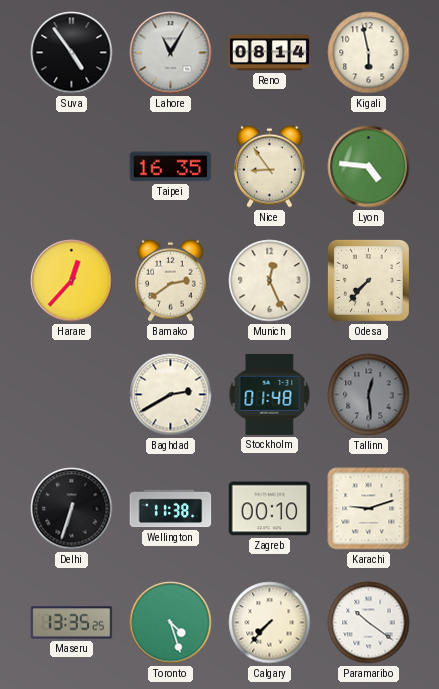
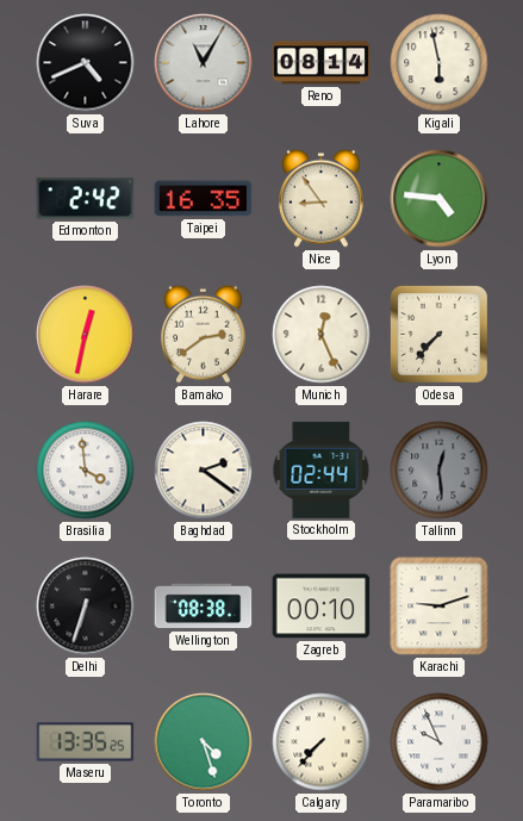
Suva: 4:54 -> 4:41 (86, 63)
Edmonton: none -> 2:42 (86, 199)
Harare: 12:37 -> 12:32 (86, 335)
Brasilia: none -> 3:59 (86, 471)
Baghdad: 2:40 -> 2:21 (204, 471)
Stockholm: 01:48 -> 02:44 (322, 469)
Wellington: 11:38 -> 08:38 (204, 607)
Paramaribo: 10:21 -> 9:56 (440, 742)
